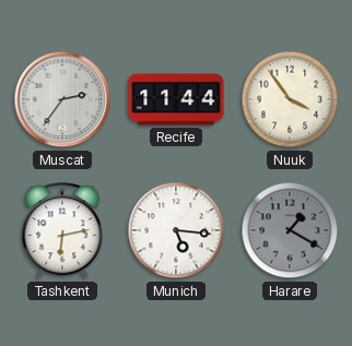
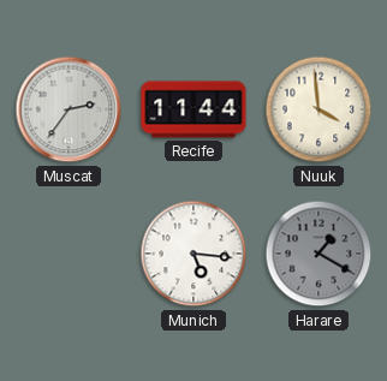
Nuuk: 3:54 -> 3:59 (318, 109)
Tashkent: 6:13 -> none (62, 231)
